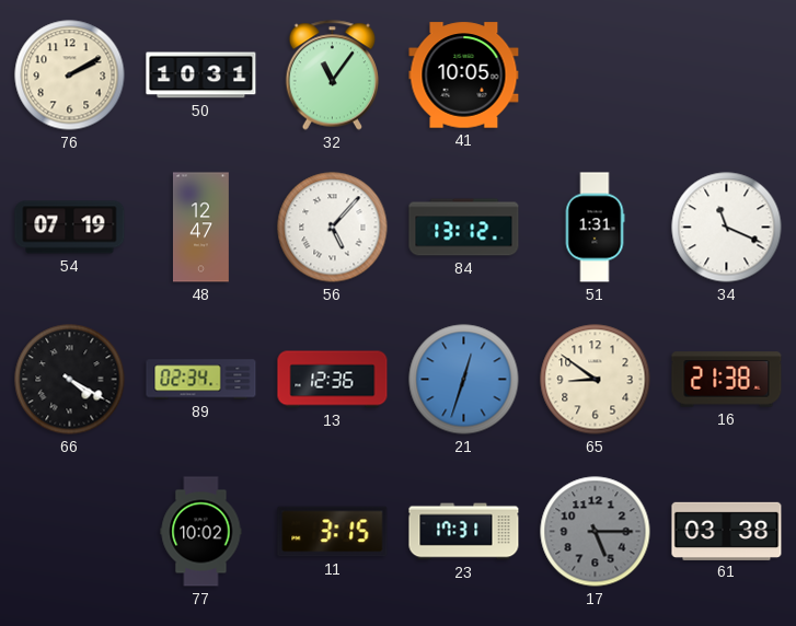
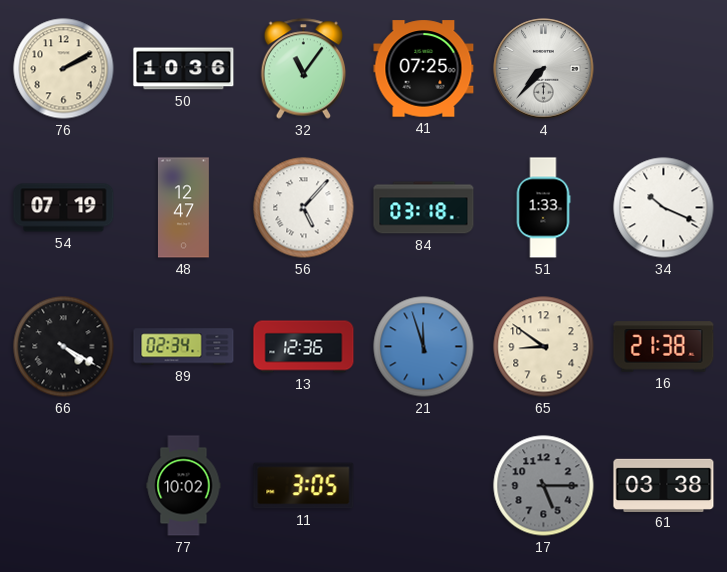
50: 10:31 -> 10:36 (184, 69)
41: 10:05 -> 07:25 (424, 69)
4: none -> 7:37 (544, 69)
84: 13:12 -> 03:18 (424, 208)
51: 1:31 -> 1:33 (543, 208)
34: 11:19 -> 10:19 (664, 208)
21: 12:33 -> 11:57 (424, 347)
11: 3:15 -> 3:05 (304, 486)
23: 17:31 -> none (464, 532)
